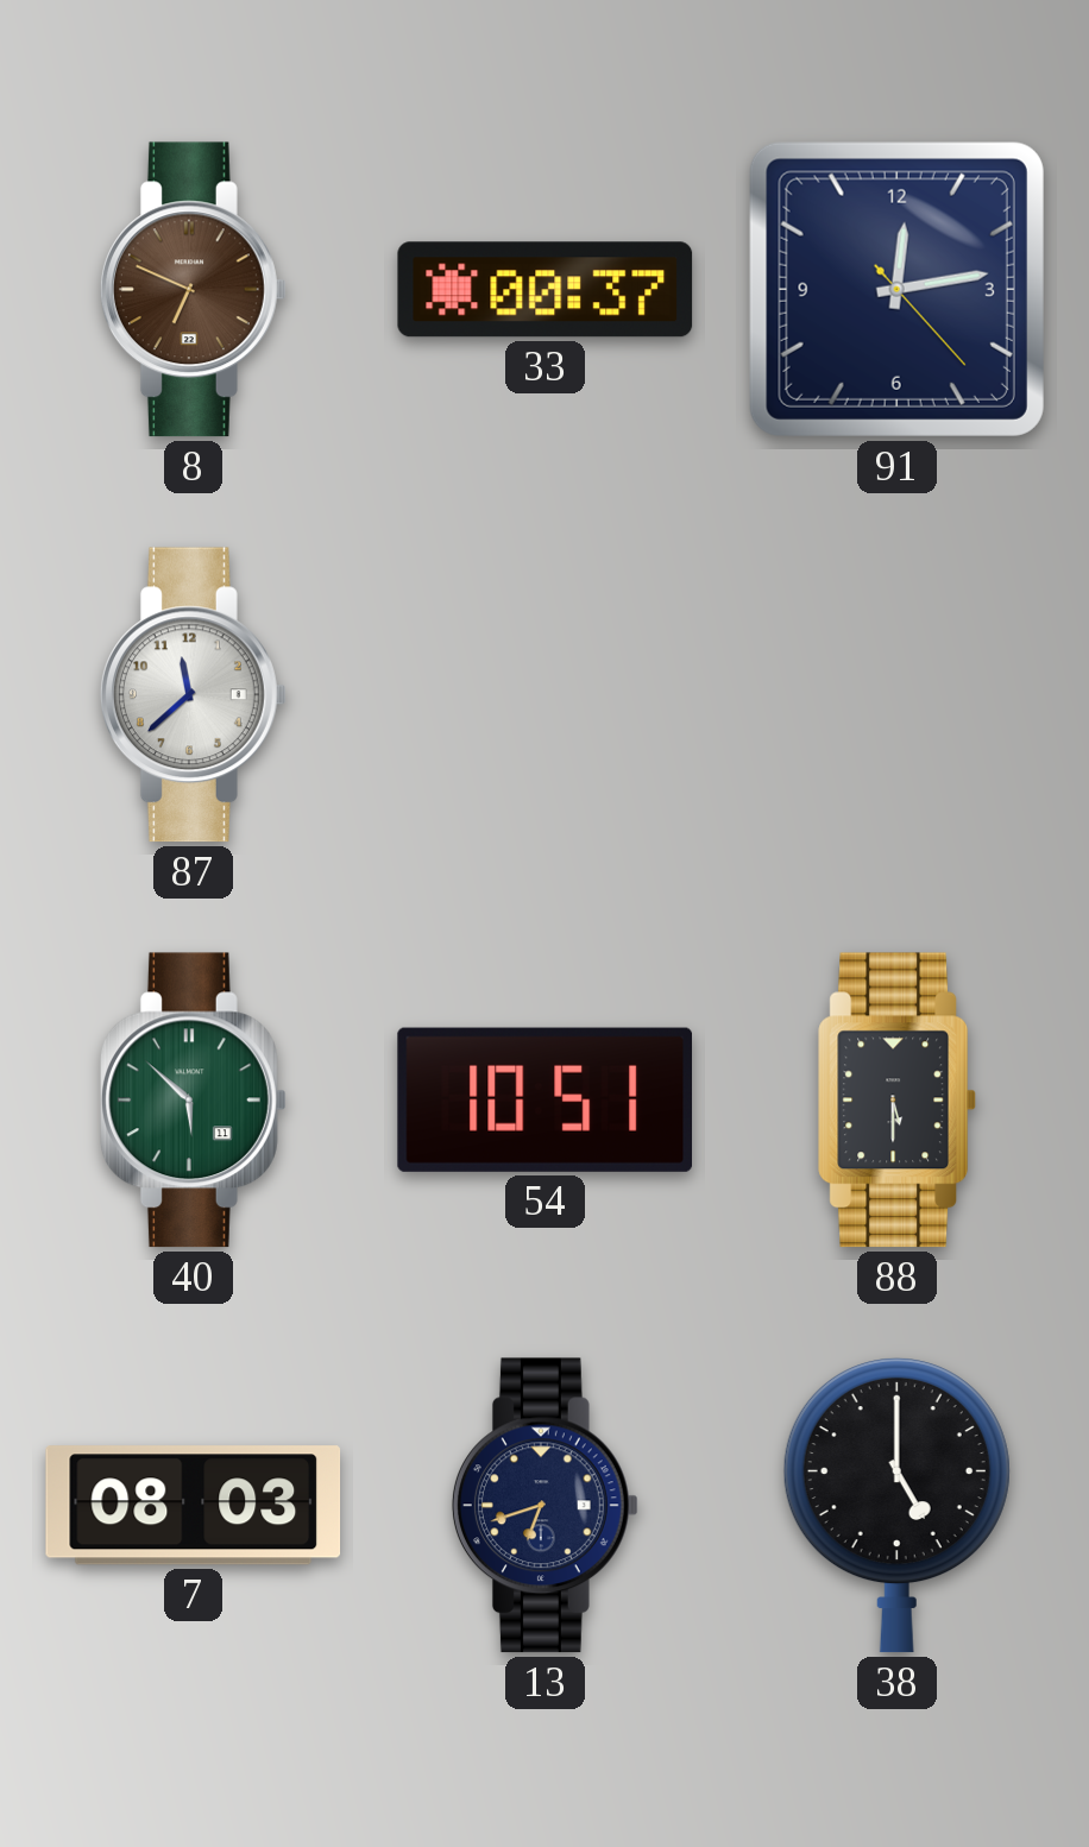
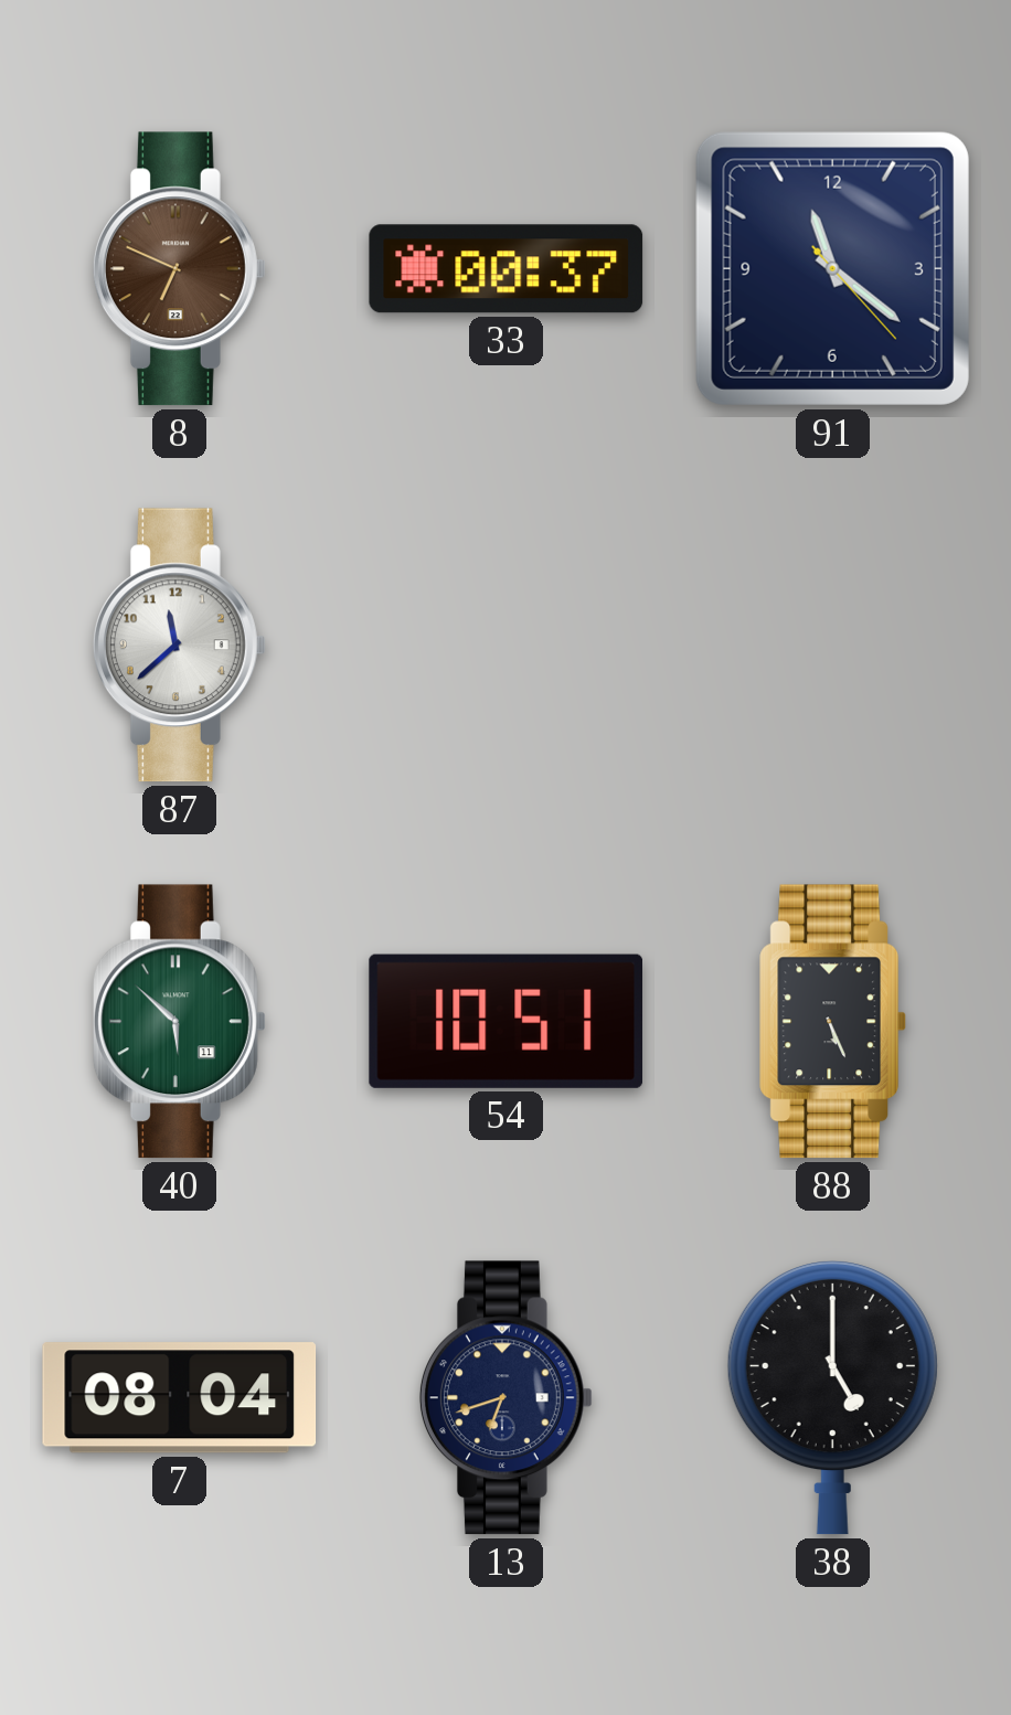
91: 12:13 -> 11:21 (832, 268)
88: 5:30 -> 5:26 (832, 1022)
7: 08:03 -> 08:04 (180, 1398)
